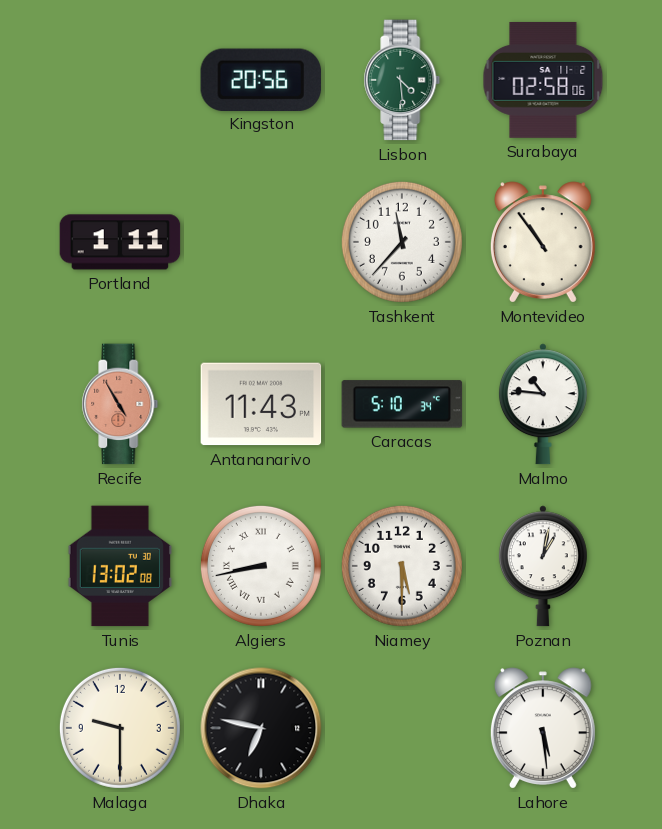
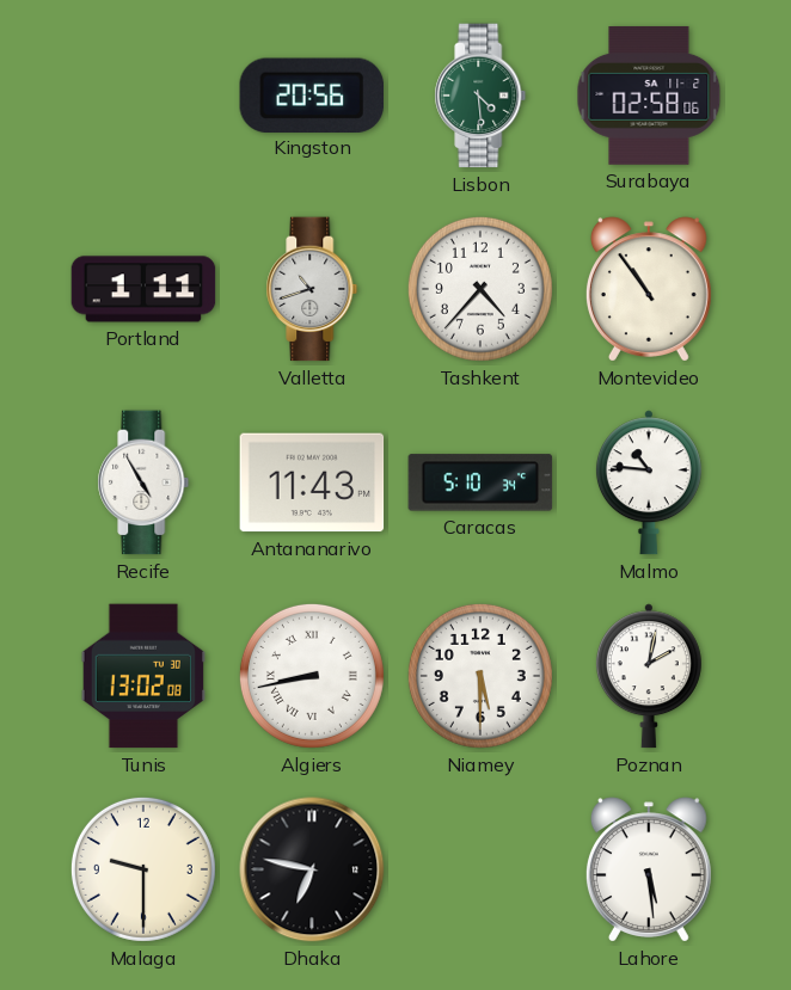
Valletta: none -> 10:42 (312, 289)
Tashkent: 11:37 -> 4:37 (480, 289)
Recife dial: salmon -> white (143, 482)
Poznan: 1:02 -> 2:02 (649, 676)
